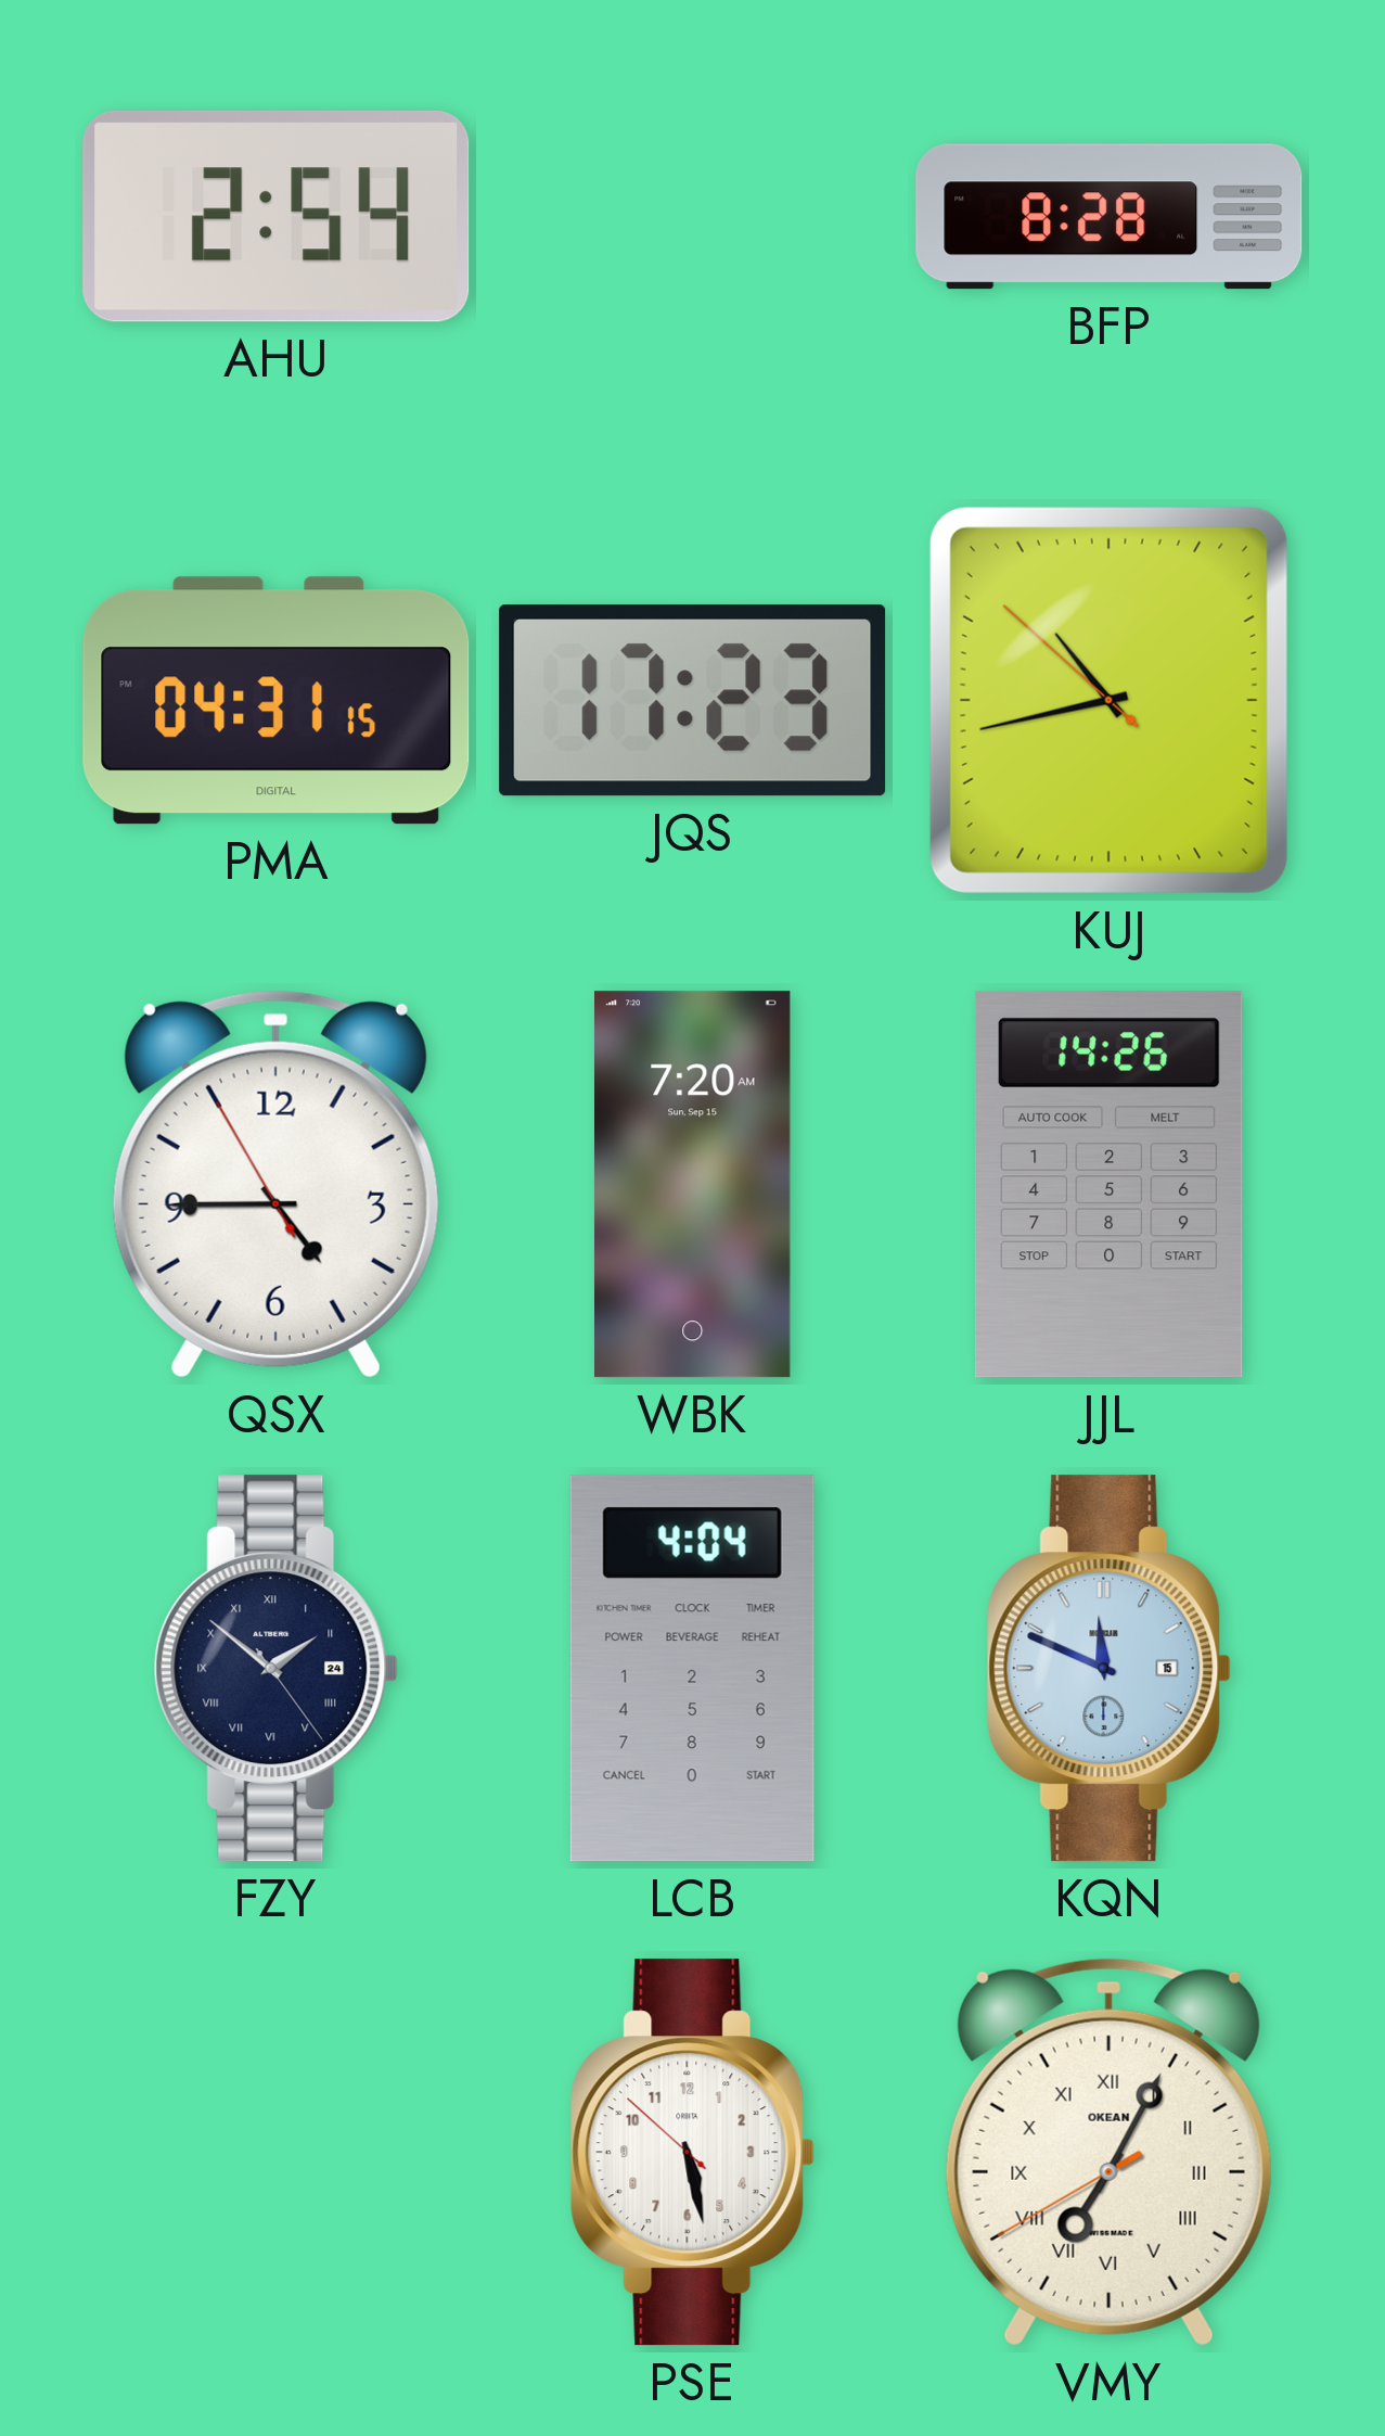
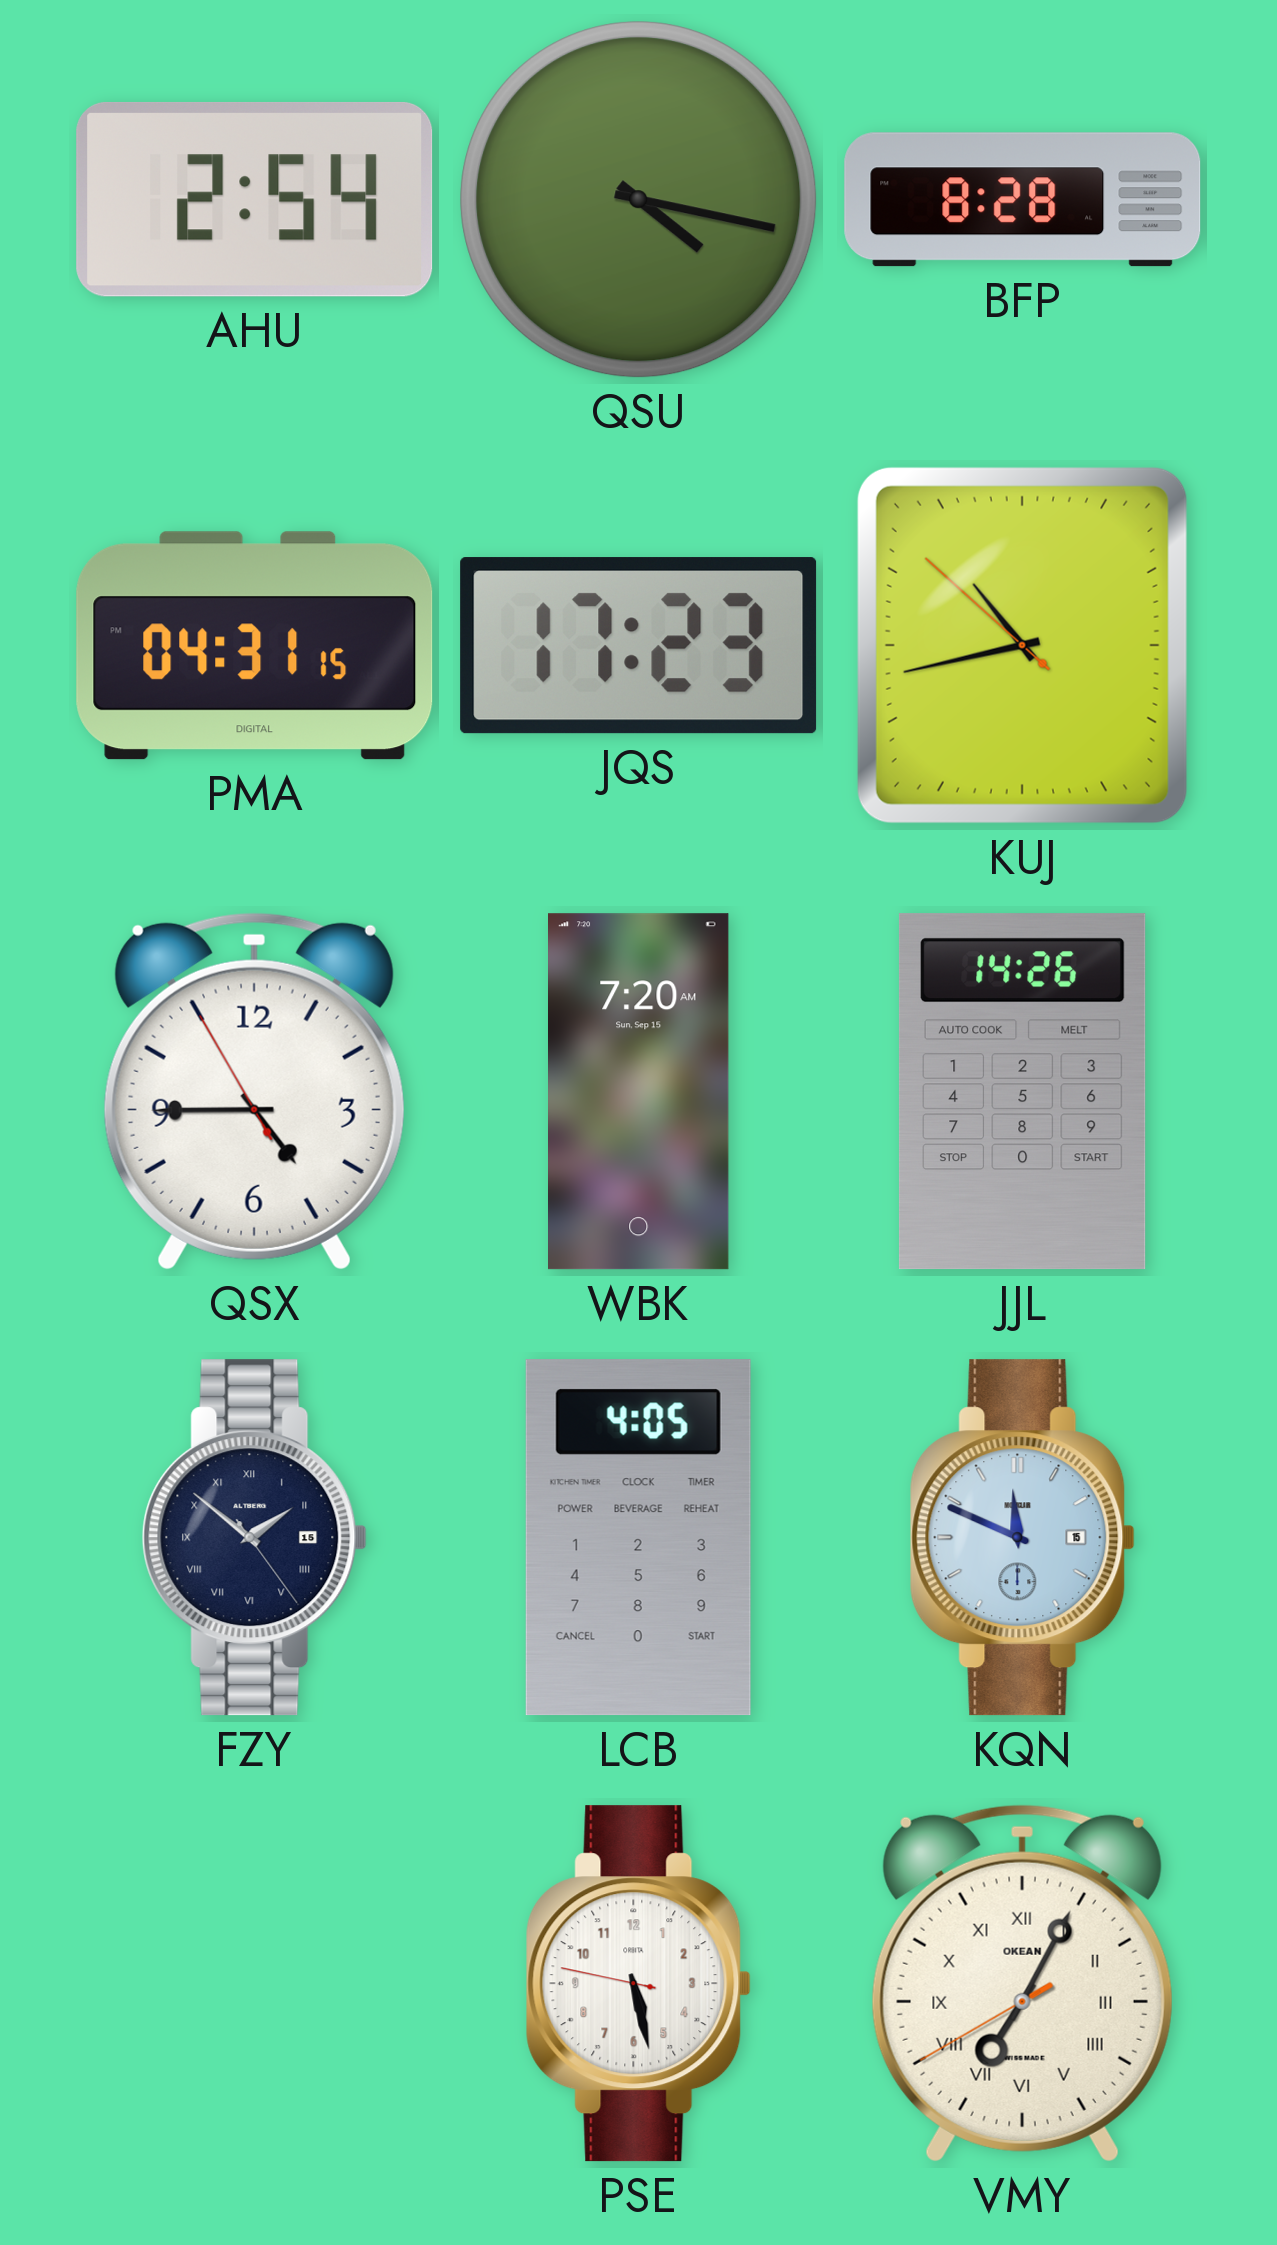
QSU: none -> 4:17 (639, 200)
FZY date: 24 -> 15 (254, 1538)
LCB: 4:04 -> 4:05 (638, 1538)
PSE: 5:27:52 -> 5:27:47 (638, 1984)
